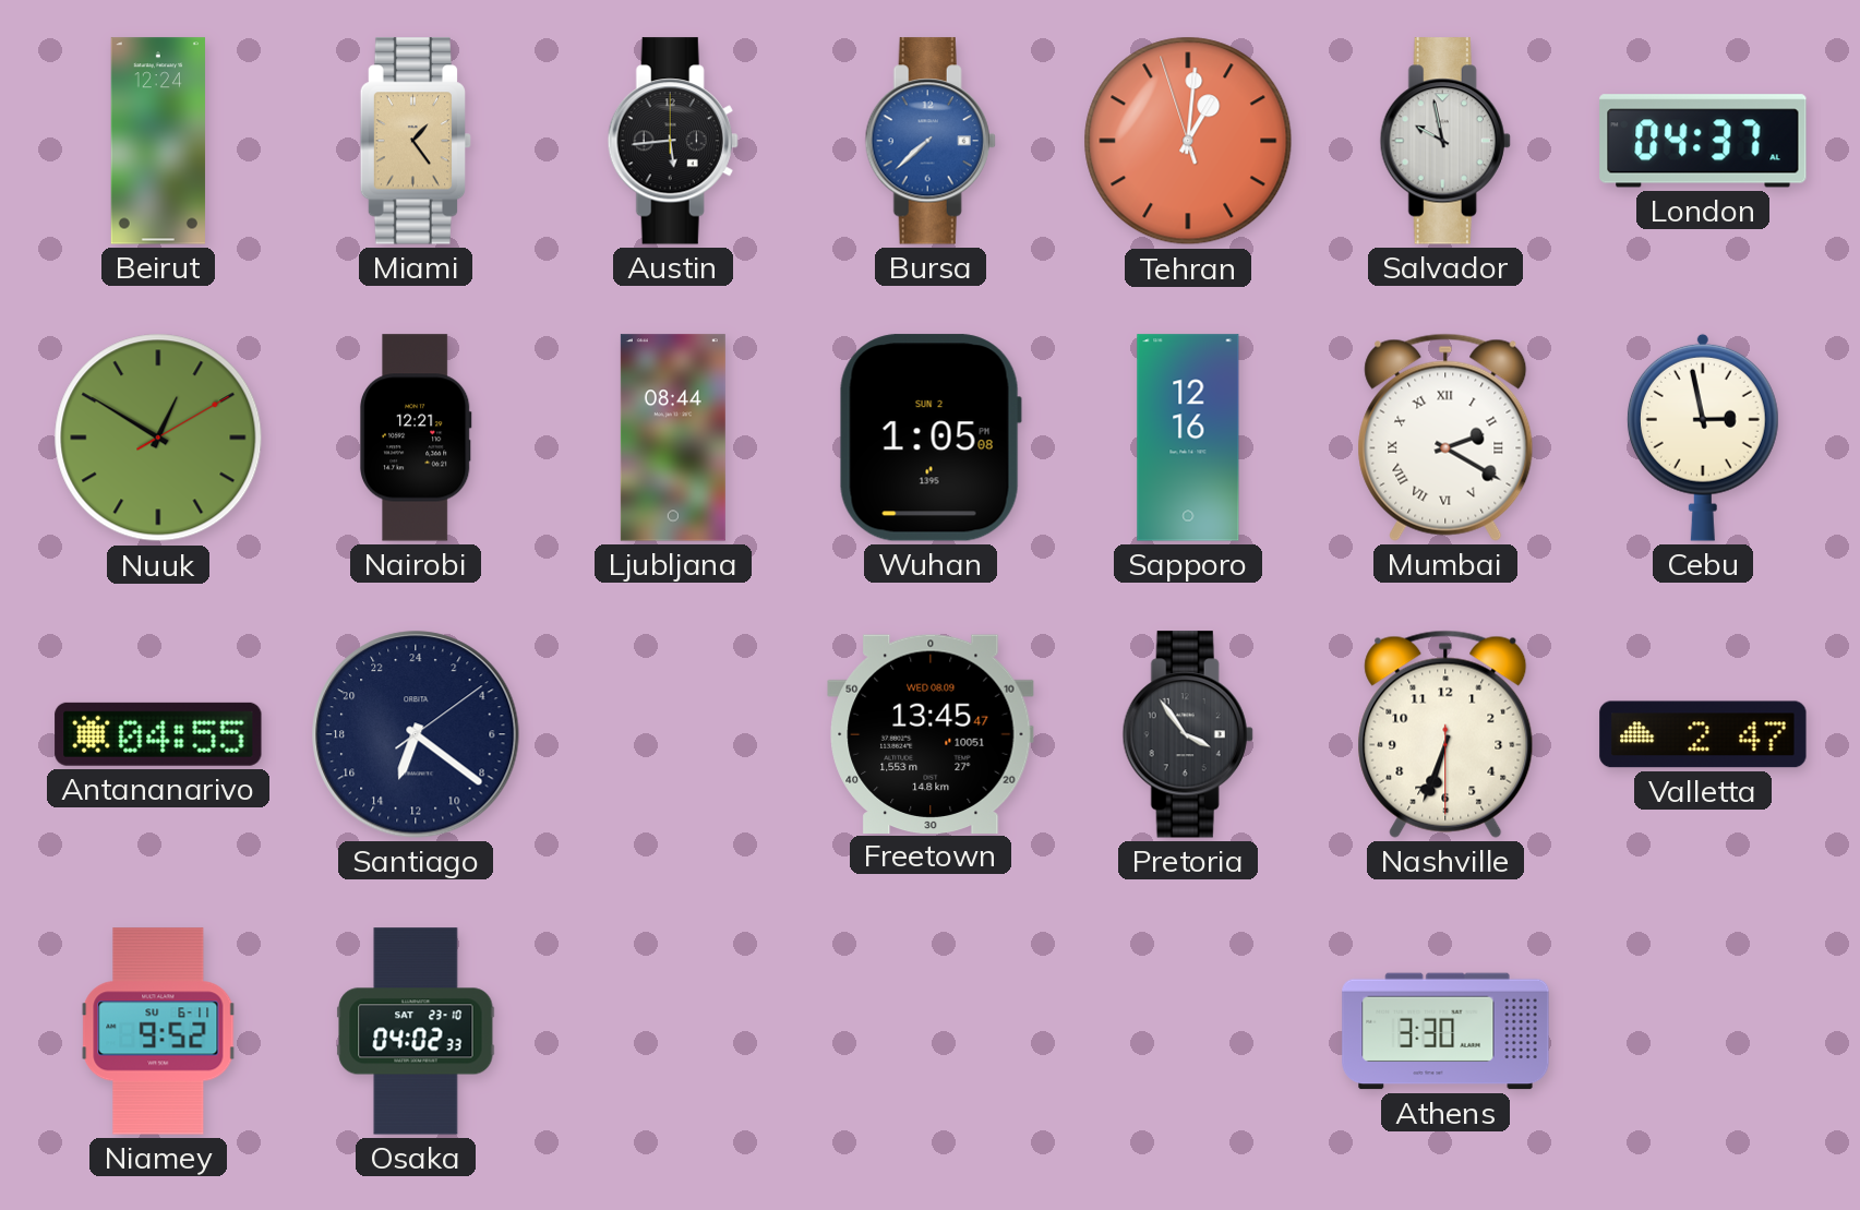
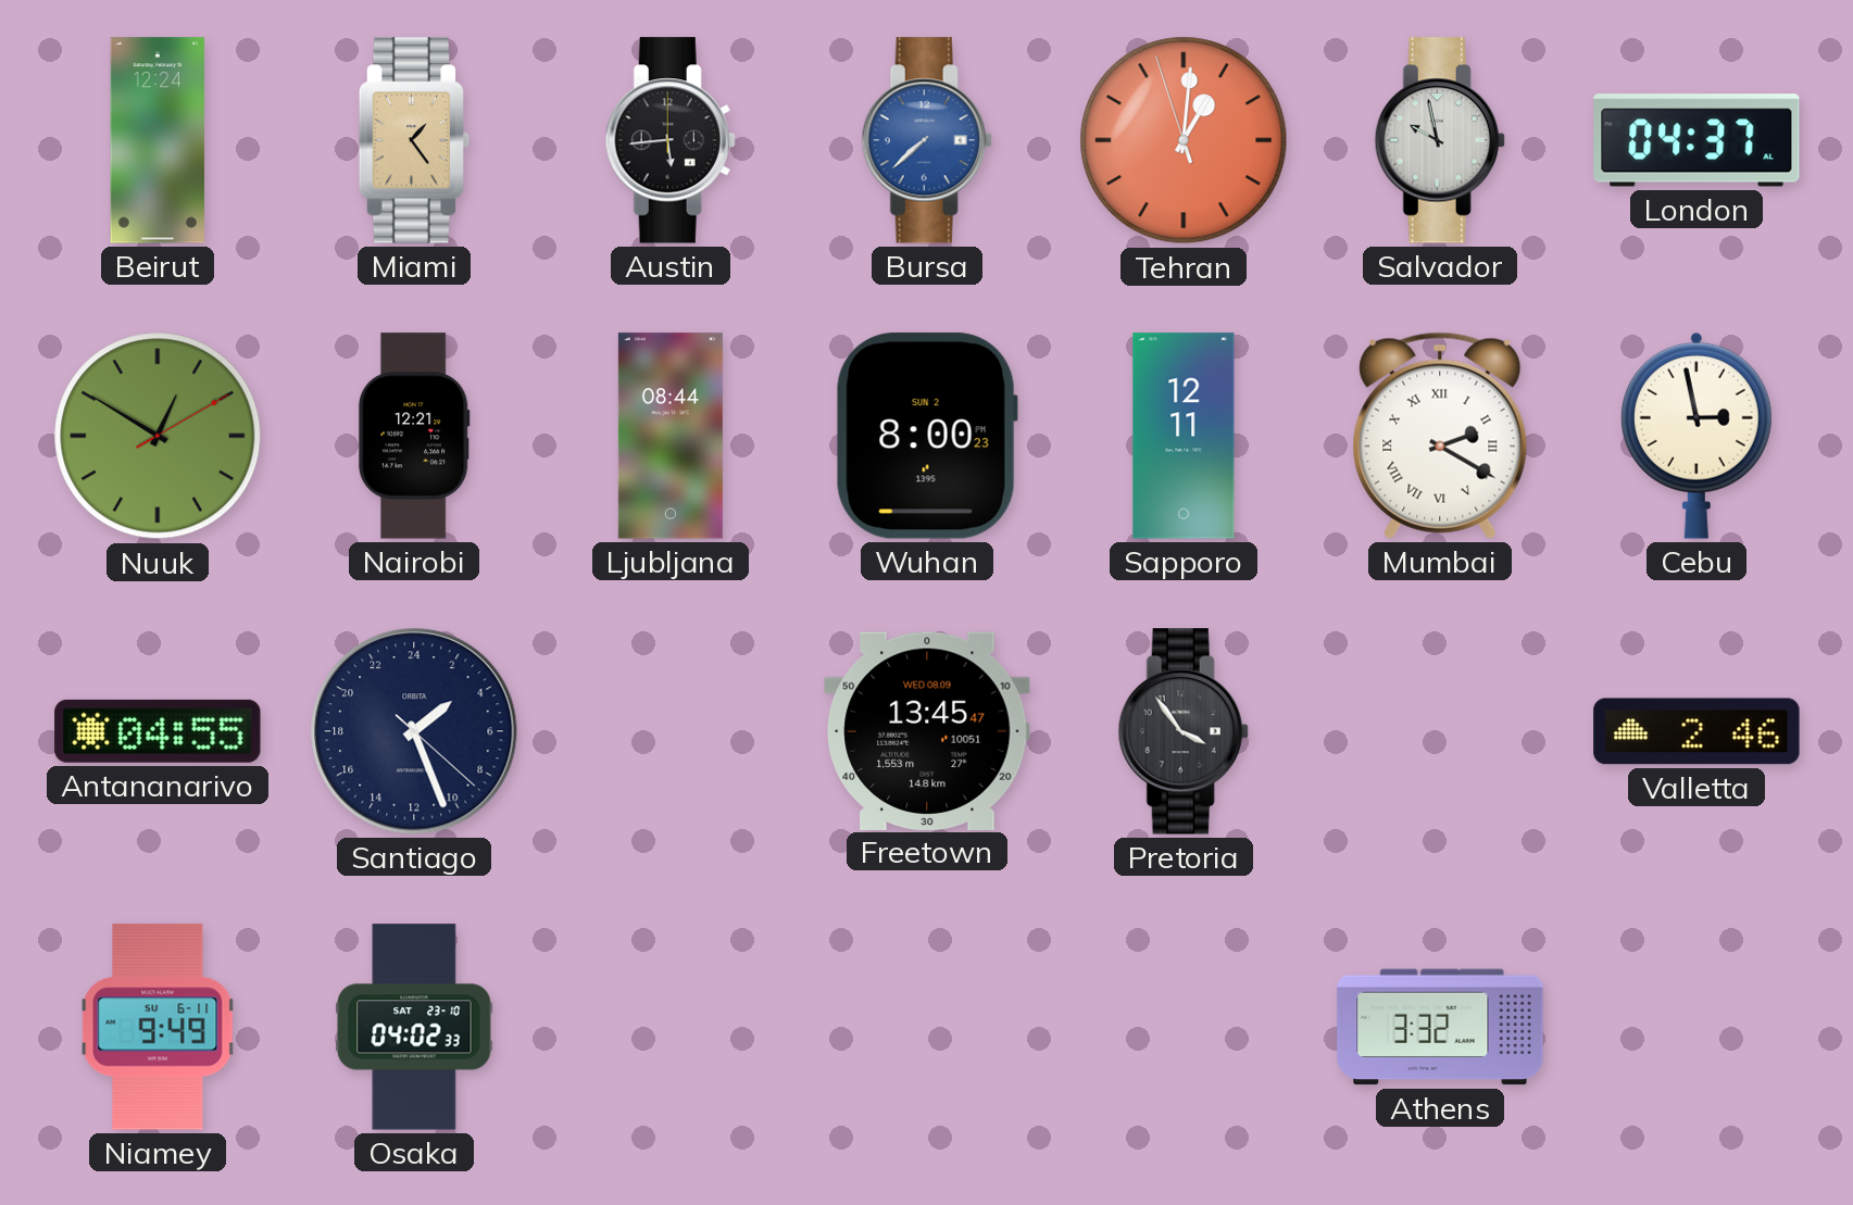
Wuhan: 1:05 -> 8:00 (927, 436)
Sapporo: 12:16 -> 12:11 (1184, 436)
Santiago: 13:21 -> 3:26 (414, 731)
Nashville: 6:33 -> none (1445, 734)
Valletta: 2:47 -> 2:46 (1697, 731)
Niamey: 9:52 -> 9:49 (158, 1027)
Athens: 3:30 -> 3:32 (1440, 1027)
